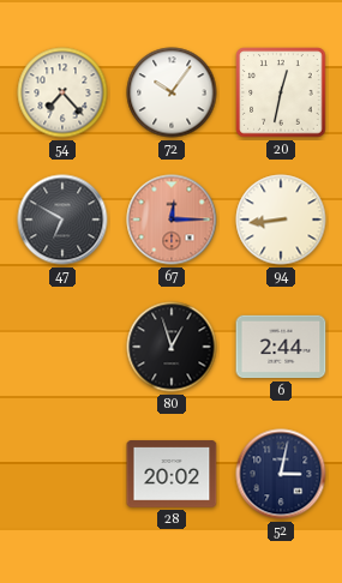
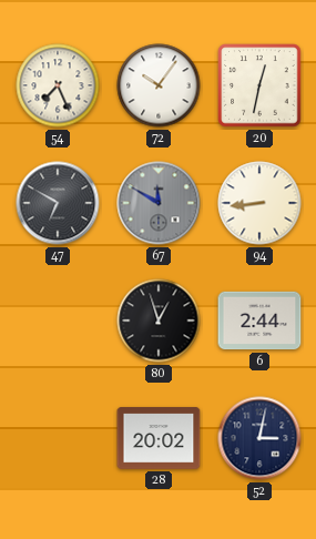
54: 7:23 -> 7:26 (58, 85)
67: 12:15 -> 11:50 (159, 203)
67 dial: salmon -> grey (159, 203)
